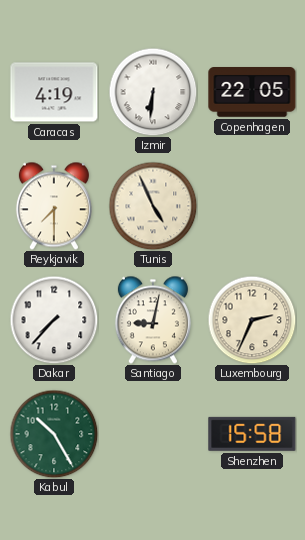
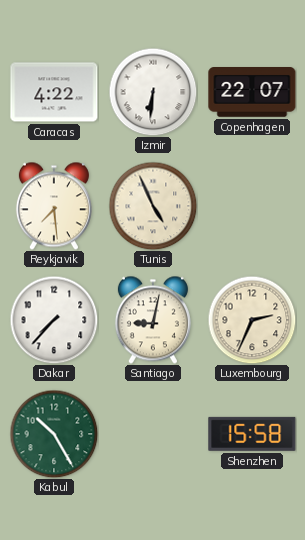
Caracas: 4:19 -> 4:22 (54, 92)
Copenhagen: 22:05 -> 22:07 (252, 92)
Reykjavik: 7:30 -> 7:29 (54, 206)
